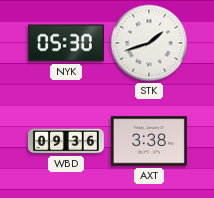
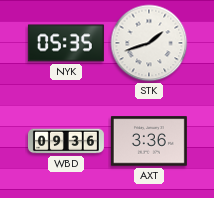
NYK: 05:30 -> 05:35 (66, 43)
AXT: 3:38 -> 3:36 (149, 141)
